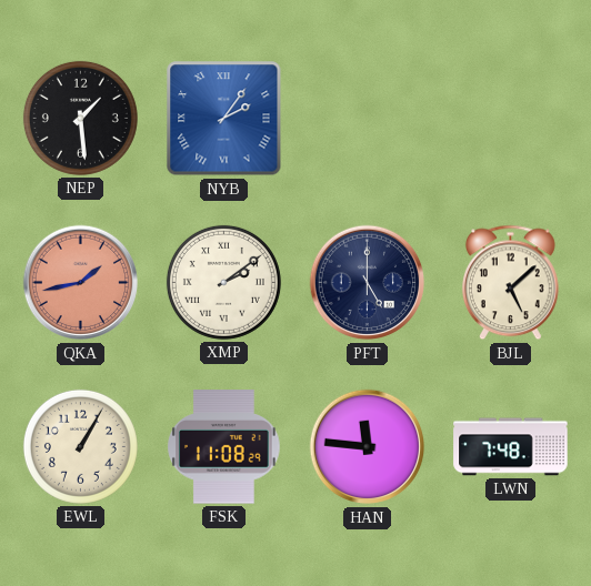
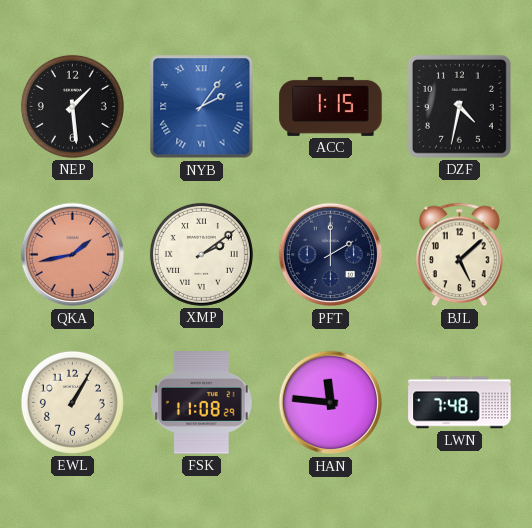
ACC: none -> 1:15 (331, 106)
DZF: none -> 4:32 (459, 106)
PFT: 5:00 -> 2:00 (331, 255)
